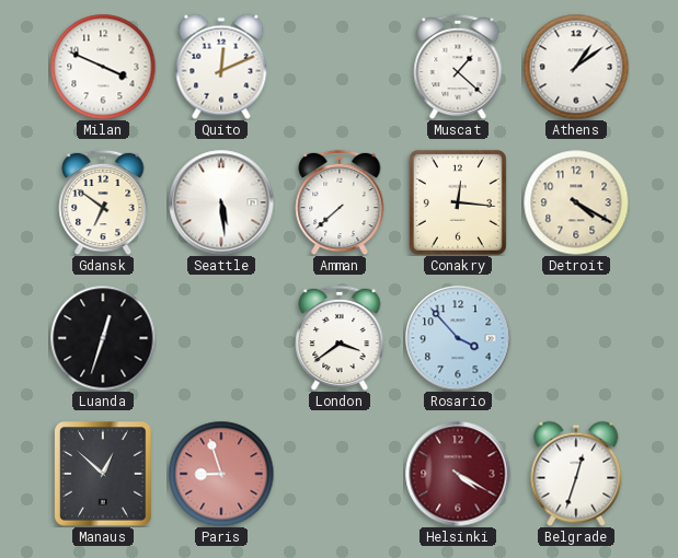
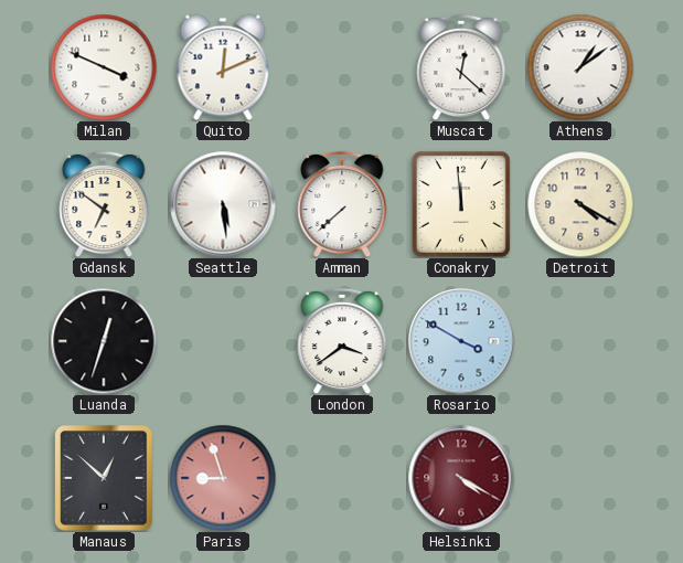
Muscat: 1:22 -> 12:22 (461, 67)
Conakry: 12:16 -> 11:59 (461, 204)
Rosario: 3:53 -> 3:50 (461, 341)
Belgrade: 12:33 -> none (576, 474)
